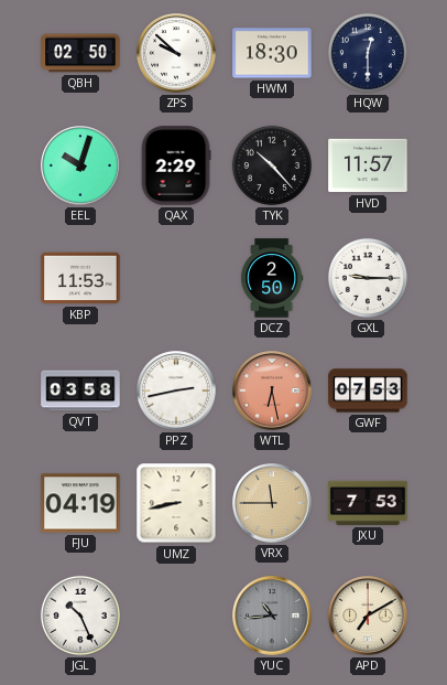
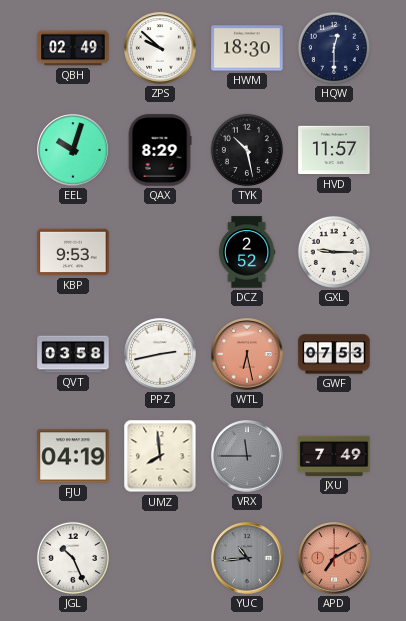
QBH: 02:50 -> 02:49 (73, 48)
QAX: 2:29 -> 8:29 (160, 150)
TYK: 10:23 -> 10:28 (247, 150)
KBP: 11:53 -> 9:53 (73, 252)
DCZ: 2:50 -> 2:52 (247, 252)
UMZ: 8:43 -> 7:59 (160, 456)
VRX dial: champagne -> grey (247, 456)
JXU: 7:53 -> 7:49 (334, 456)
APD dial: cream -> salmon (334, 558)
